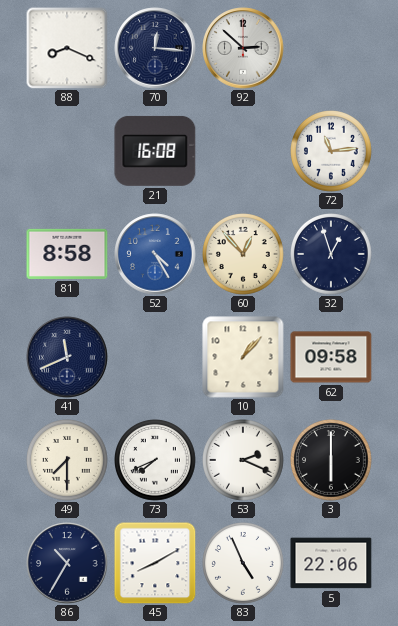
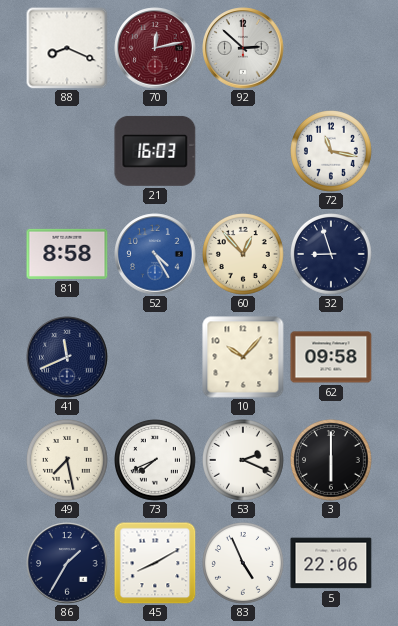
70: 12:16 -> 12:13 (155, 48)
70 dial: navy -> burgundy (155, 48)
21: 16:08 -> 16:03 (155, 151)
72: 11:14 -> 11:17 (332, 152)
32: 12:57 -> 8:57 (332, 255)
10: 1:07 -> 10:07 (243, 357)
49: 7:30 -> 7:28 (68, 461)
86: 10:35 -> 1:35 (67, 563)
